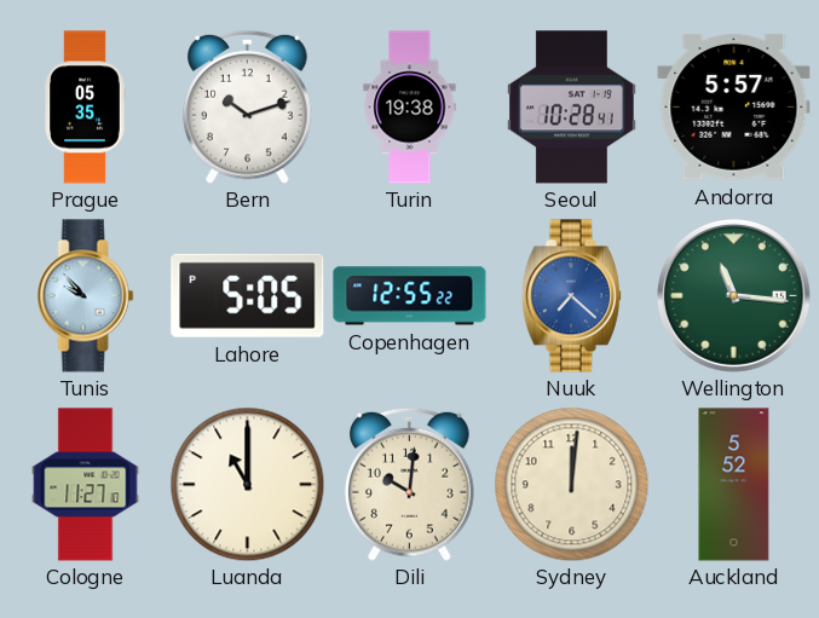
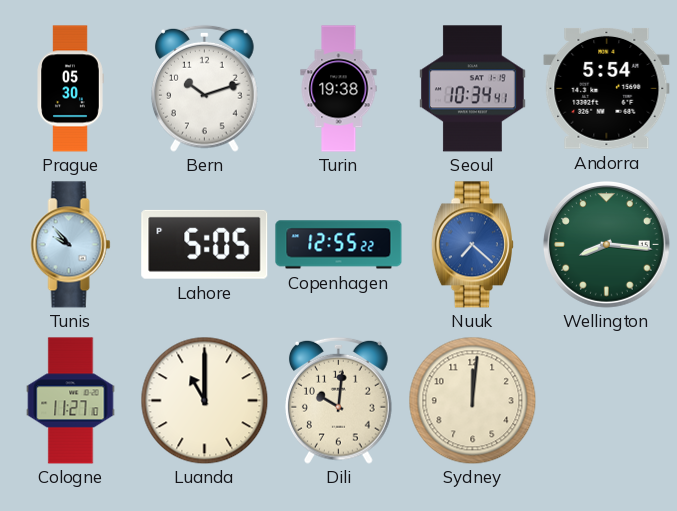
Prague: 05:35 -> 05:30 (70, 89)
Seoul: 10:28 -> 10:34 (473, 89)
Andorra: 5:57 -> 5:54 (607, 88)
Wellington: 11:16 -> 8:16 (606, 244)
Auckland: 5:52 -> none (734, 485)
